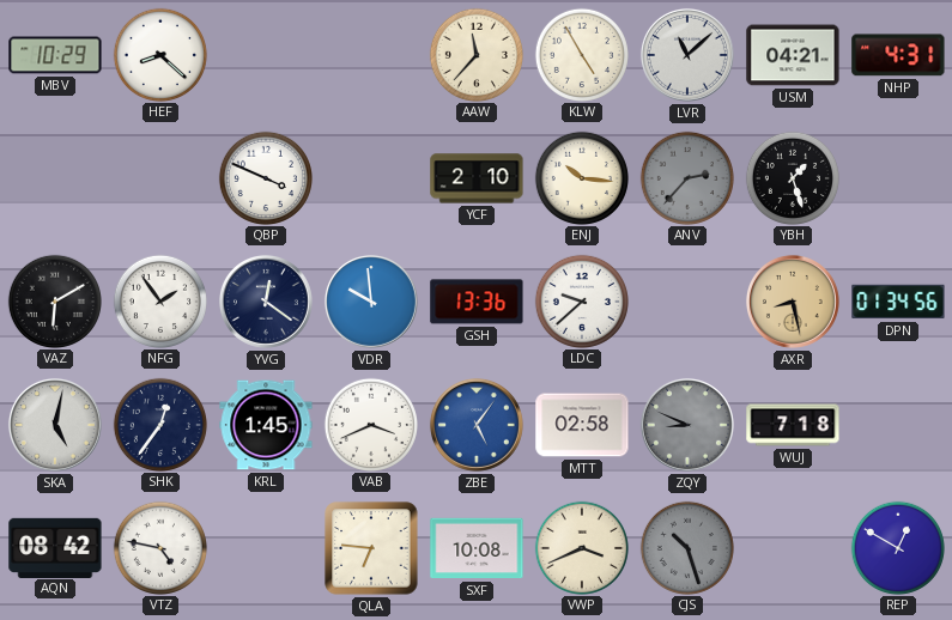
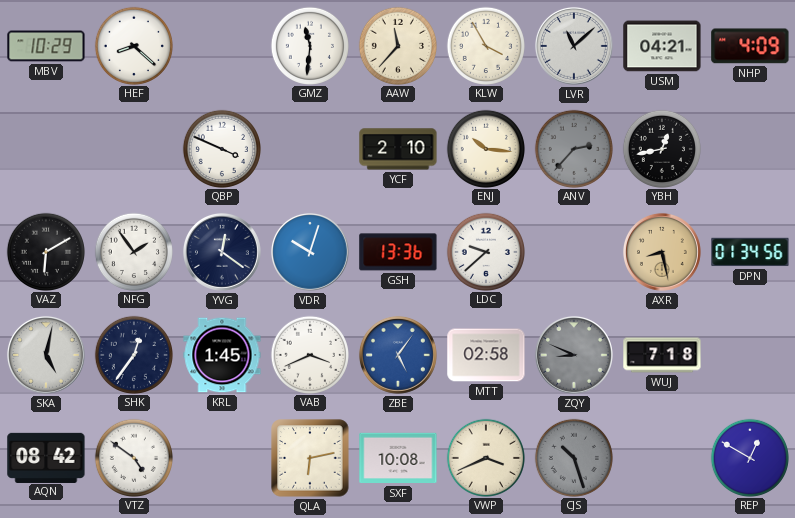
GMZ: none -> 11:31 (309, 45)
KLW: 4:55 -> 3:55 (485, 45)
NHP: 4:31 -> 4:09 (750, 46)
YBH: 1:27 -> 12:43 (661, 148)
VDR: 9:59 -> 10:03 (310, 252)
VTZ: 4:47 -> 4:51 (133, 457)
QLA: 6:46 -> 6:13 (310, 458)
